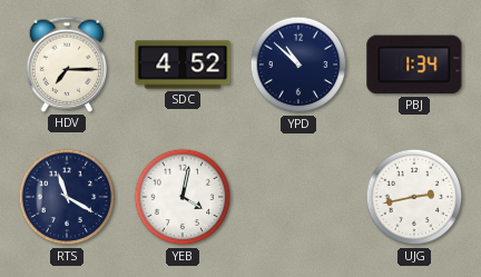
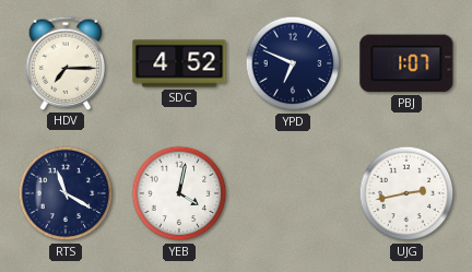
YPD: 10:52 -> 6:49 (293, 63)
PBJ: 1:34 -> 1:07 (406, 63)
